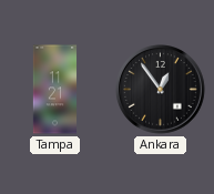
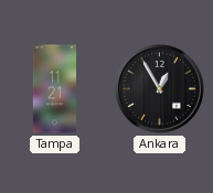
Ankara: 12:54 -> 12:55 (160, 89)
